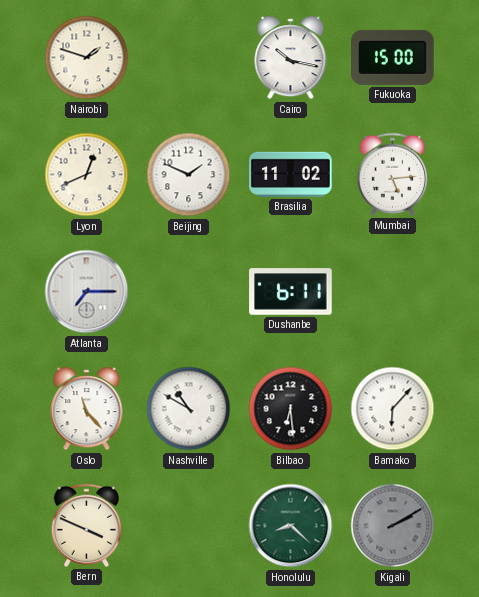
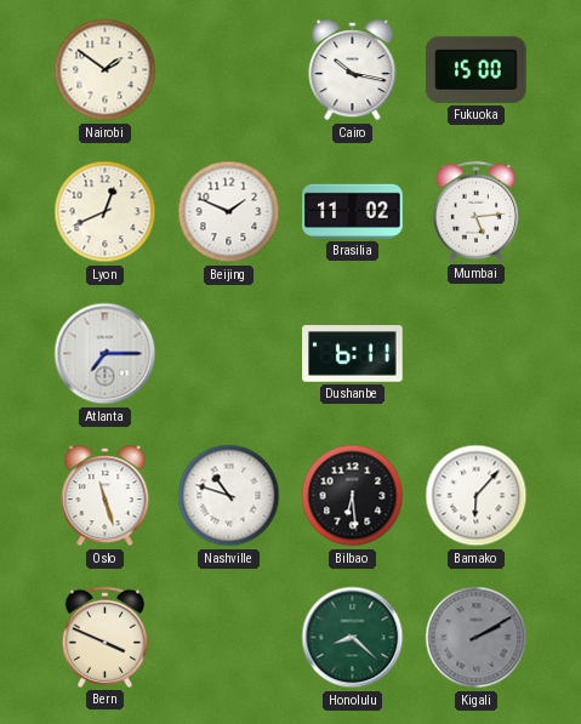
Nairobi: 1:48 -> 1:51 (106, 70)
Oslo: 11:23 -> 11:27 (106, 497)
Nashville: 10:50 -> 10:48 (229, 496)
